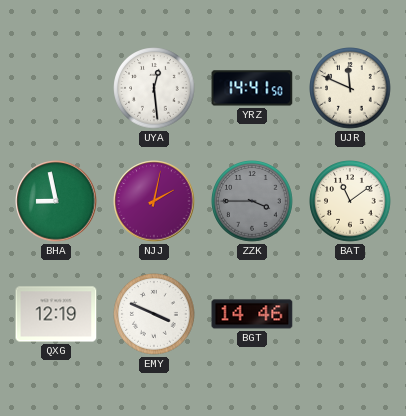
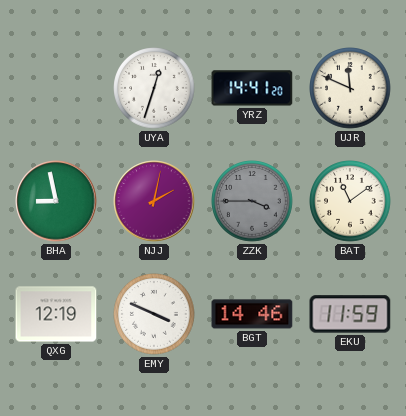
UYA: 12:29 -> 12:33 (154, 88)
YRZ: 14:41:50 -> 14:41:20 (252, 88)
EKU: none -> 11:59 (350, 314)
